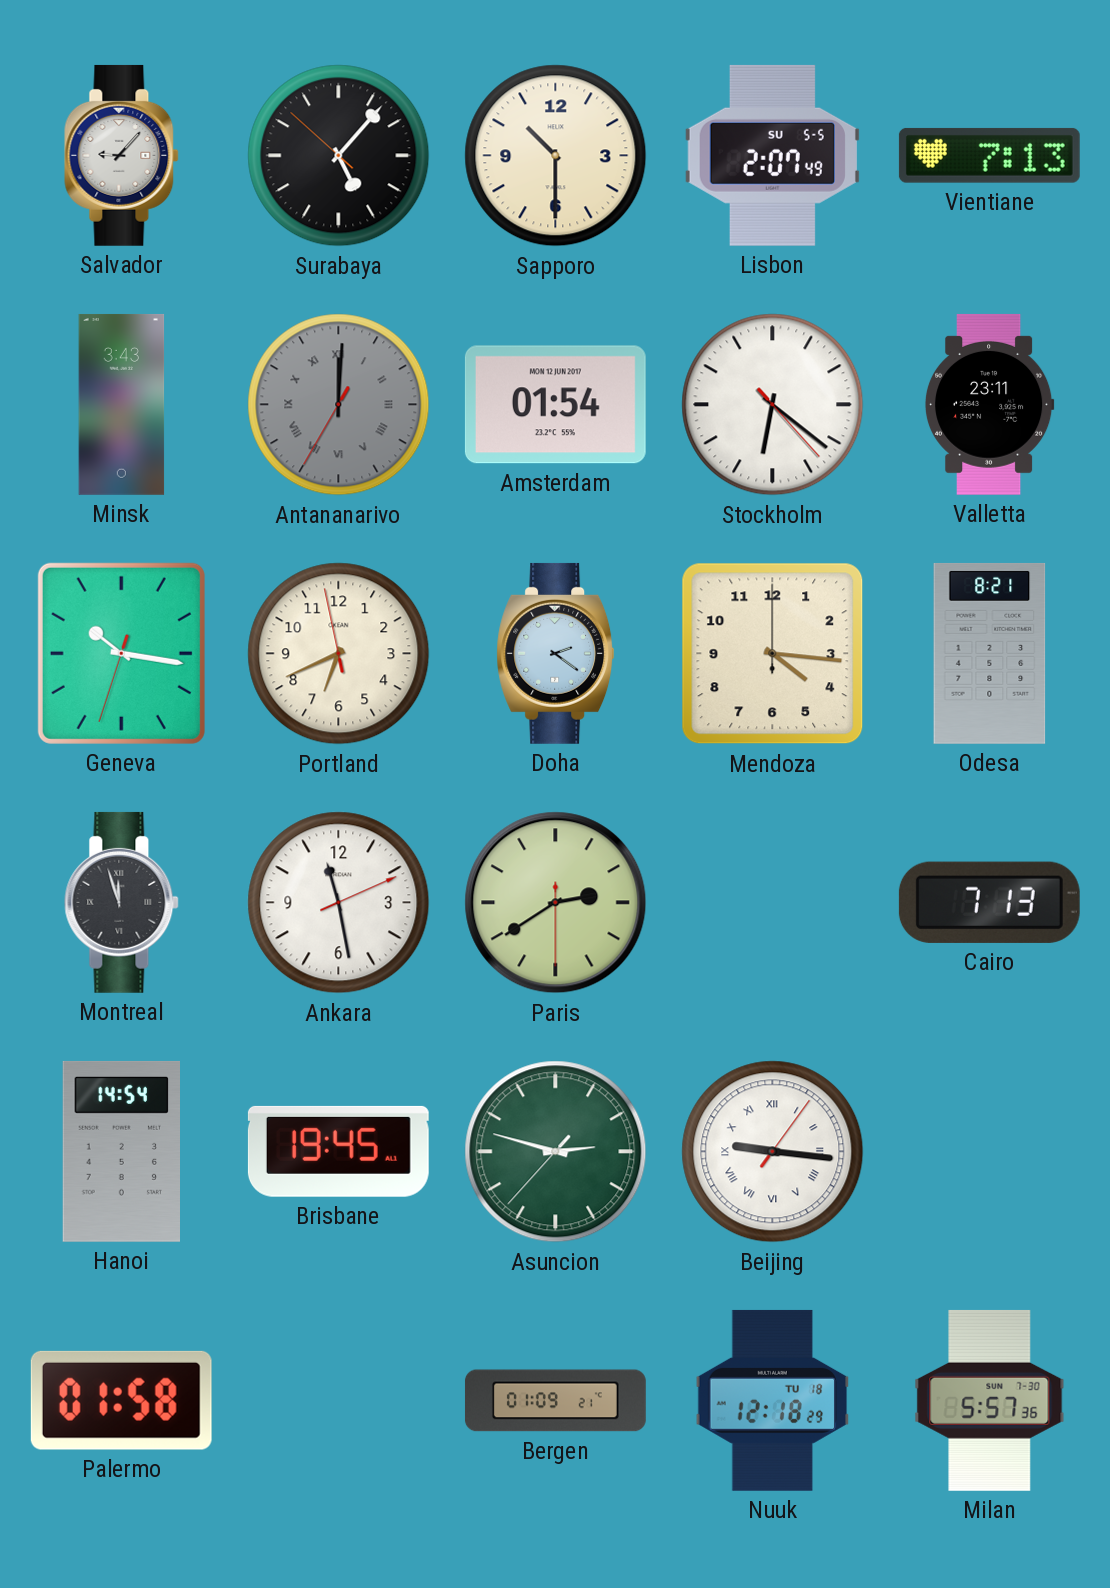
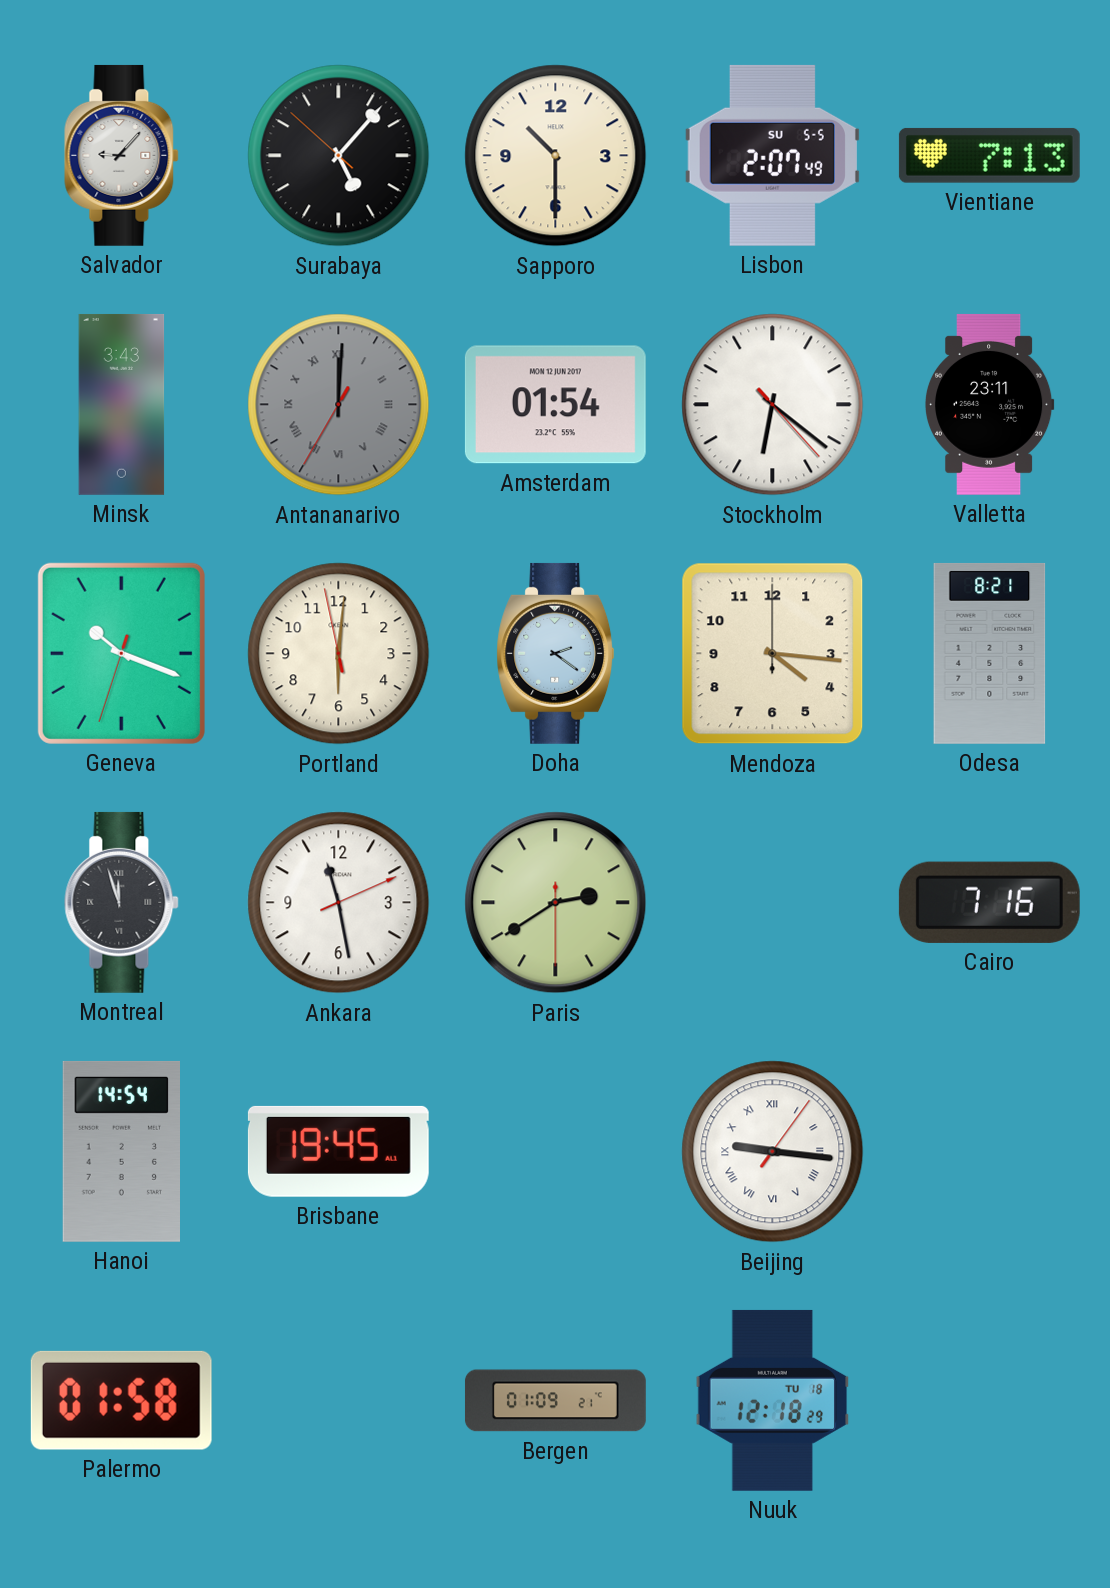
Geneva: 10:16 -> 10:18 (121, 653)
Portland: 6:40 -> 6:00 (339, 654)
Cairo: 7:13 -> 7:16 (989, 902)
Asuncion: 2:47 -> none (556, 1152)
Milan: 5:57 -> none (990, 1400)
